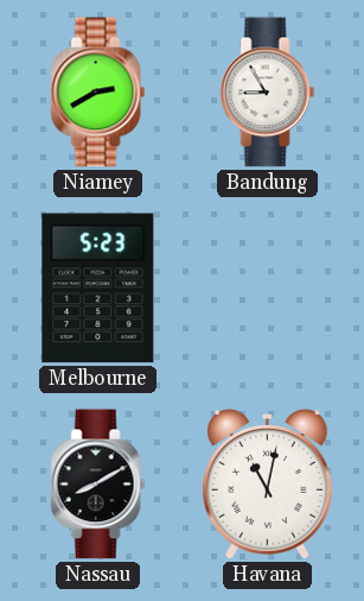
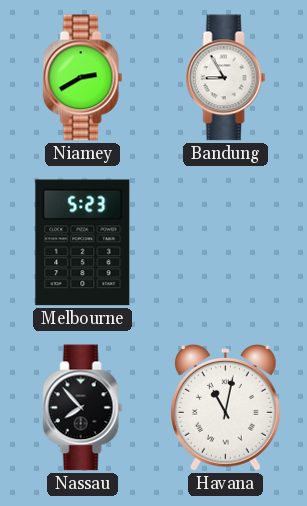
Nassau: 8:10 -> 7:53 (83, 408)
